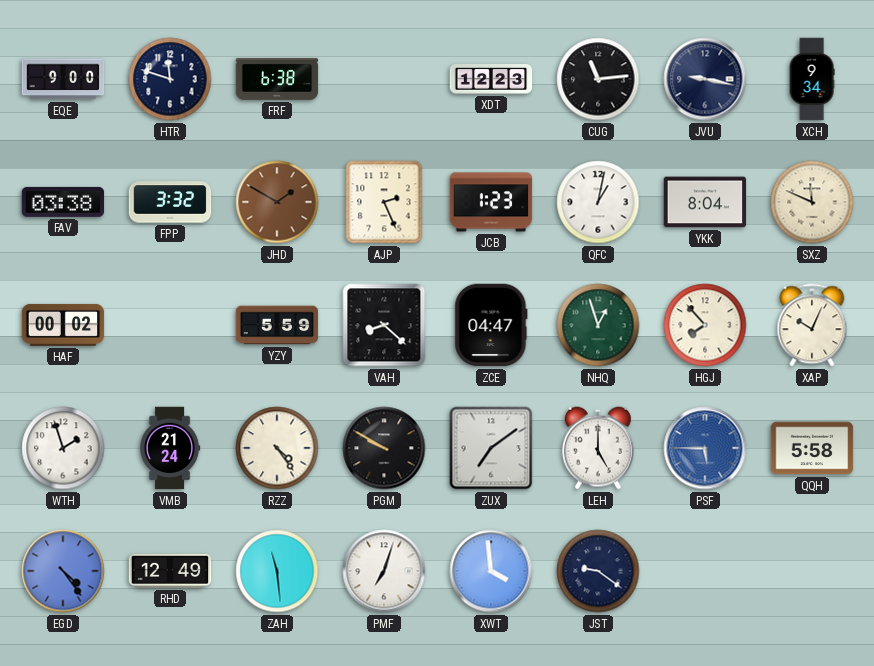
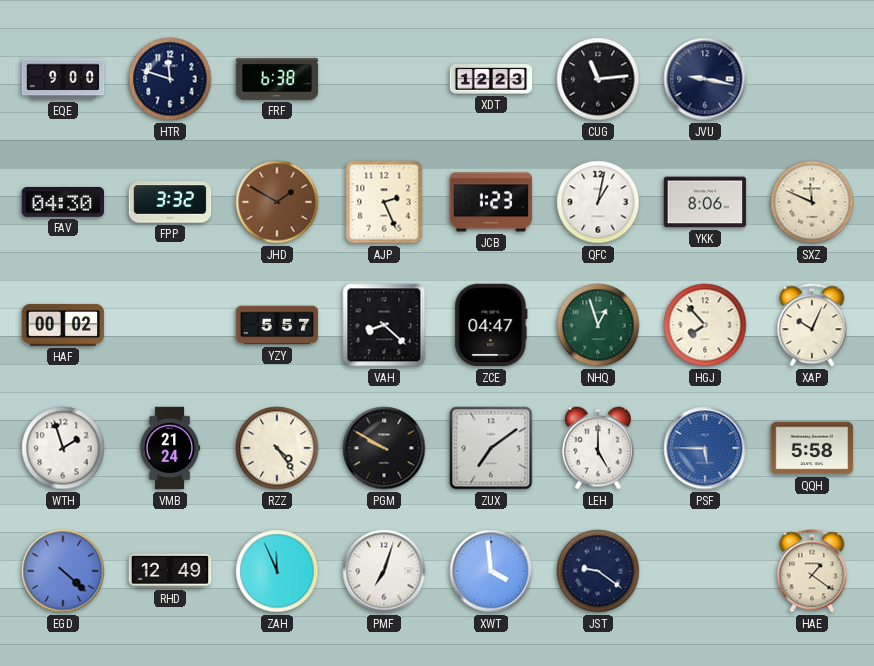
XCH: 9:34 -> none (812, 79)
FAV: 03:38 -> 04:30 (63, 202)
YKK: 8:04 -> 8:06 (705, 202)
YZY: 5:59 -> 5:57 (277, 325)
EGD: 4:24 -> 4:22 (63, 571)
ZAH: 11:29 -> 11:56 (277, 571)
HAE: none -> 1:21 (812, 571)
